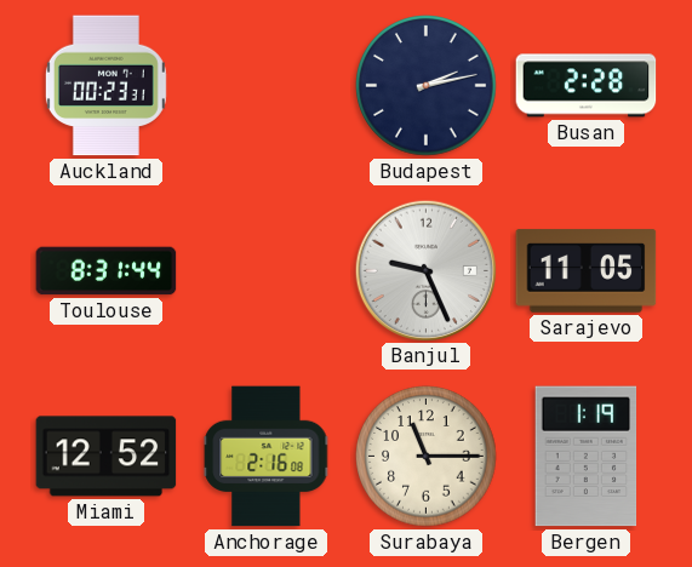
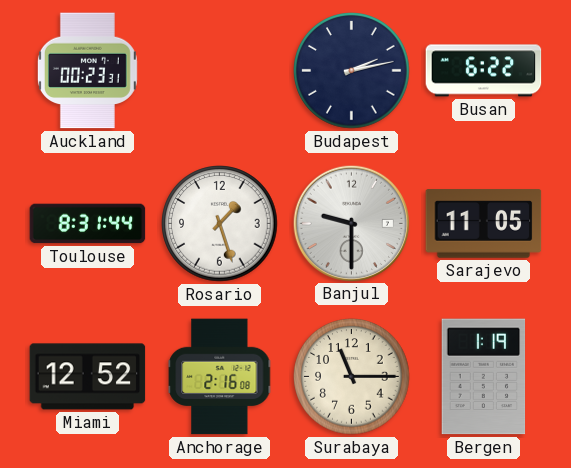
Busan: 2:28 -> 6:22 (484, 71)
Rosario: none -> 1:27 (220, 224)
Banjul: 9:26 -> 9:30 (351, 223)
